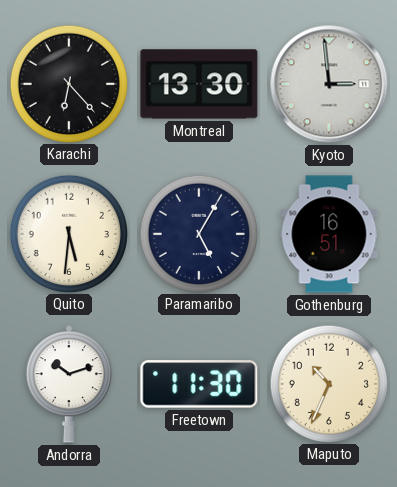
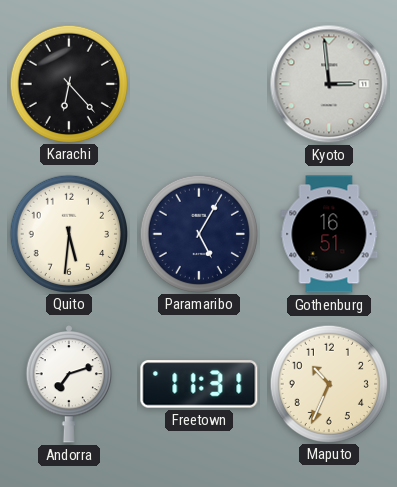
Montreal: 13:30 -> none (199, 84)
Andorra: 10:12 -> 7:12 (69, 385)
Freetown: 11:30 -> 11:31 (199, 384)
